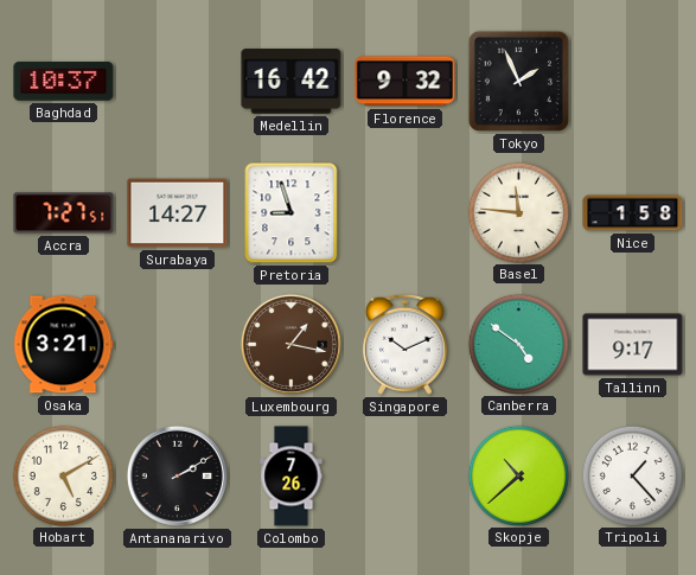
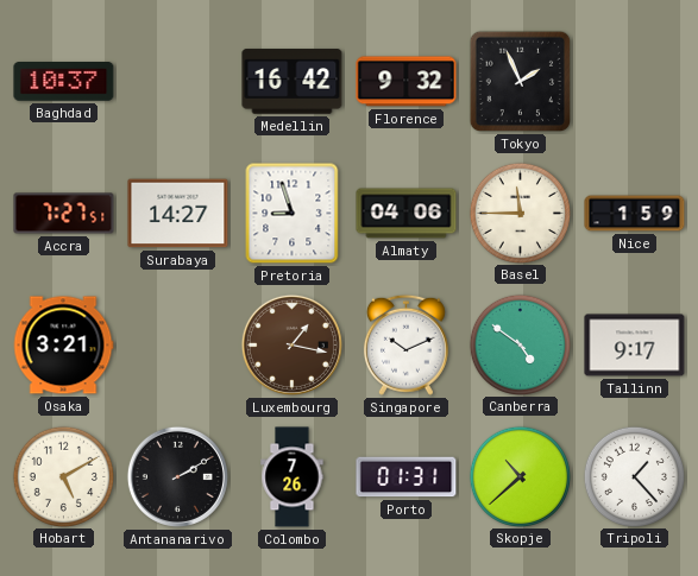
Almaty: none -> 04:06 (407, 214)
Basel: 11:46 -> 11:45 (520, 213)
Nice: 1:58 -> 1:59 (635, 214)
Porto: none -> 01:31 (407, 477)
